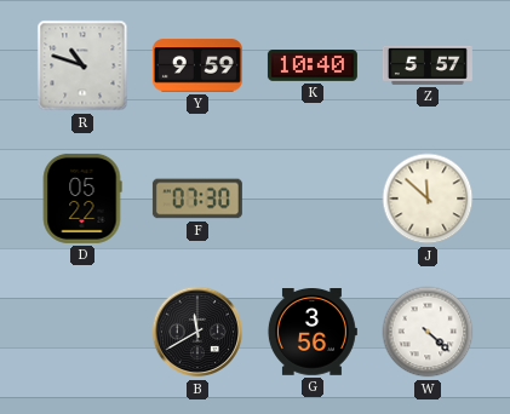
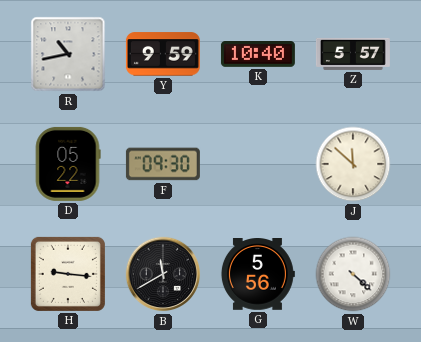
R: 10:48 -> 10:43 (68, 54)
F: 07:30 -> 09:30 (163, 164)
H: none -> 9:16 (68, 274)
G: 3:56 -> 5:56 (257, 275)
